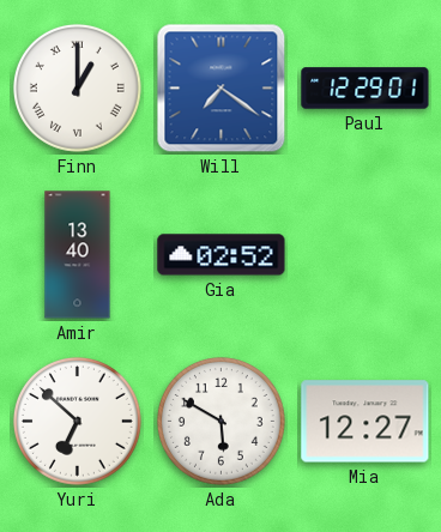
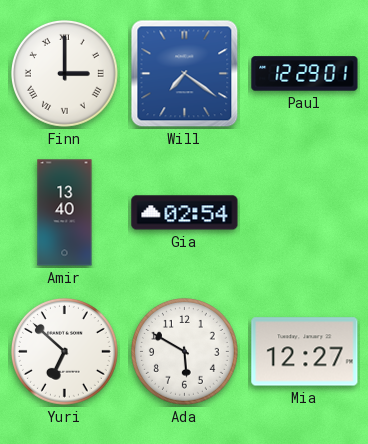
Finn: 1:00 -> 3:00 (64, 73)
Gia: 02:52 -> 02:54 (185, 213)
